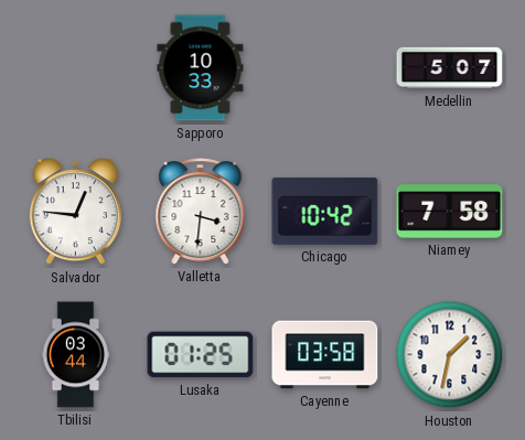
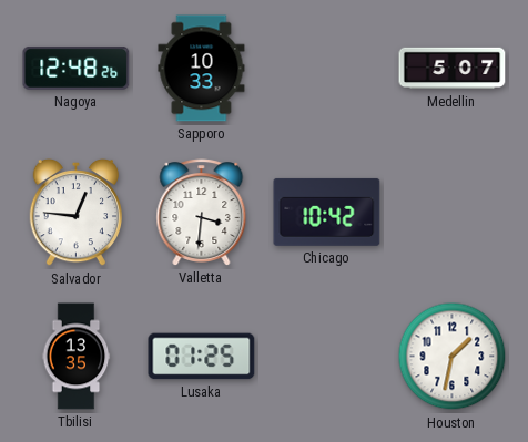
Nagoya: none -> 12:48 (77, 68)
Niamey: 7:58 -> none (450, 212)
Tbilisi: 03:44 -> 13:35 (77, 357)
Cayenne: 03:58 -> none (325, 355)
